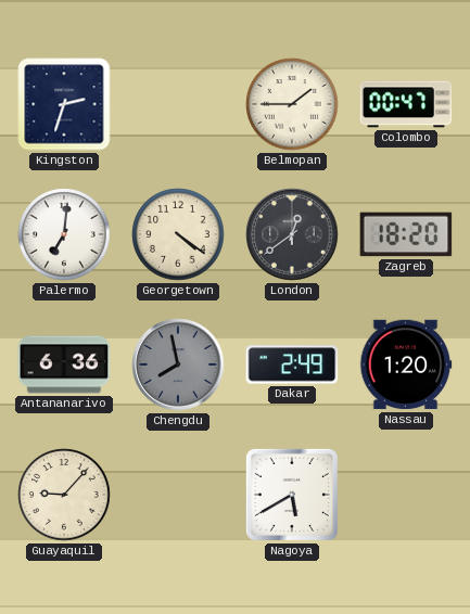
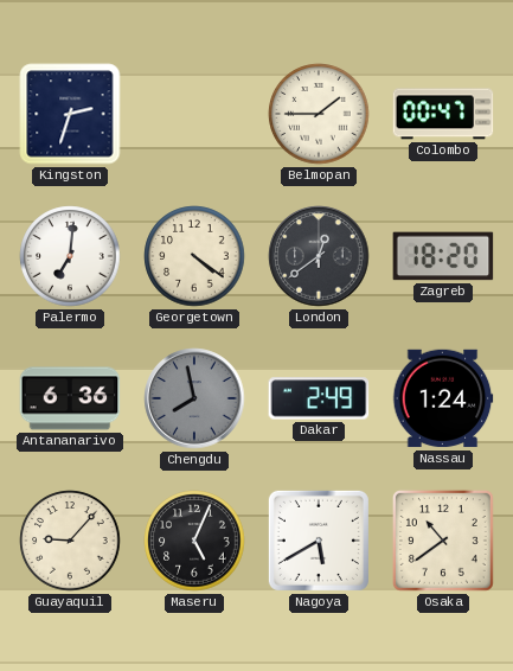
Nassau: 1:20 -> 1:24 (443, 398)
Maseru: none -> 5:04 (194, 541)
Osaka: none -> 10:39 (443, 541)
